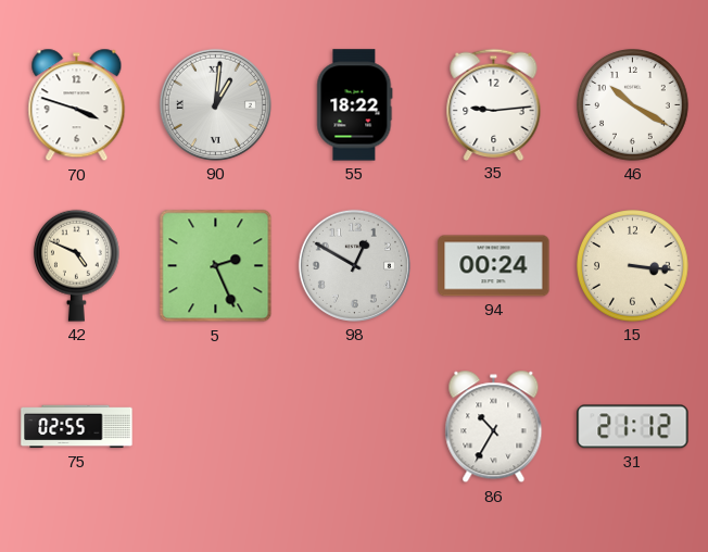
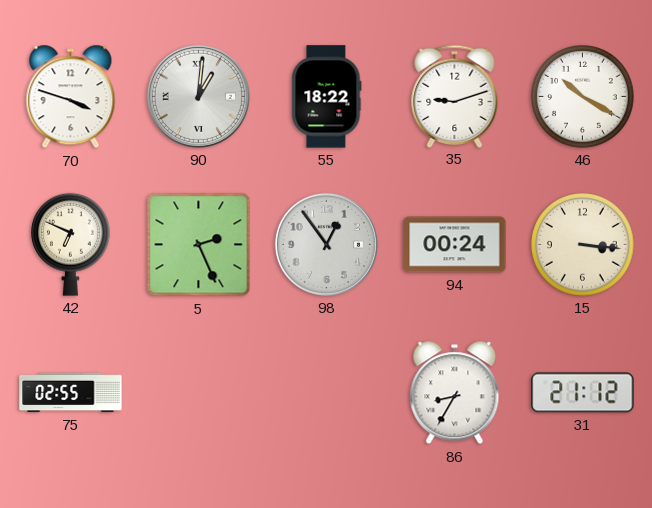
35: 9:14 -> 9:12 (455, 96)
42: 4:49 -> 6:49 (70, 244)
98: 12:50 -> 12:54 (326, 244)
86: 10:35 -> 8:35 (455, 393)
